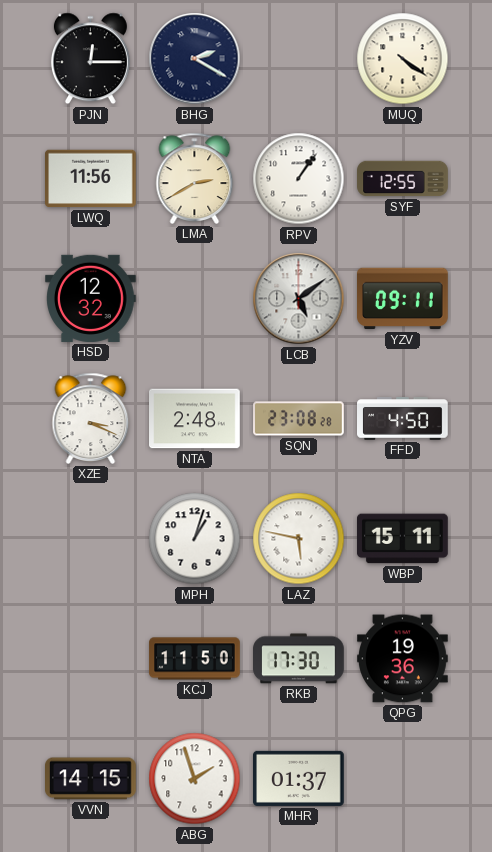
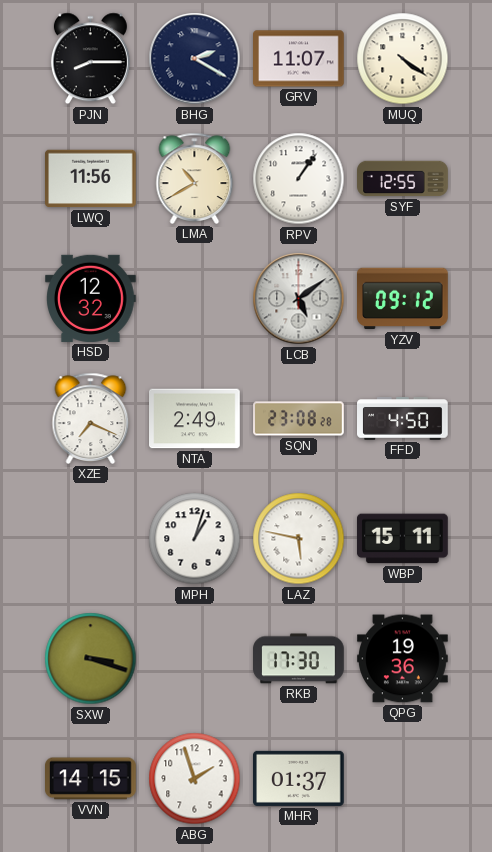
PJN: 12:15 -> 8:15 (90, 59)
GRV: none -> 11:07 (299, 59)
LMA: 2:40 -> 10:40 (195, 178)
YZV: 09:11 -> 09:12 (403, 299)
XZE: 3:19 -> 7:19 (91, 418)
NTA: 2:48 -> 2:49 (195, 419)
SXW: none -> 3:18 (91, 659)
KCJ: 11:50 -> none (195, 659)
